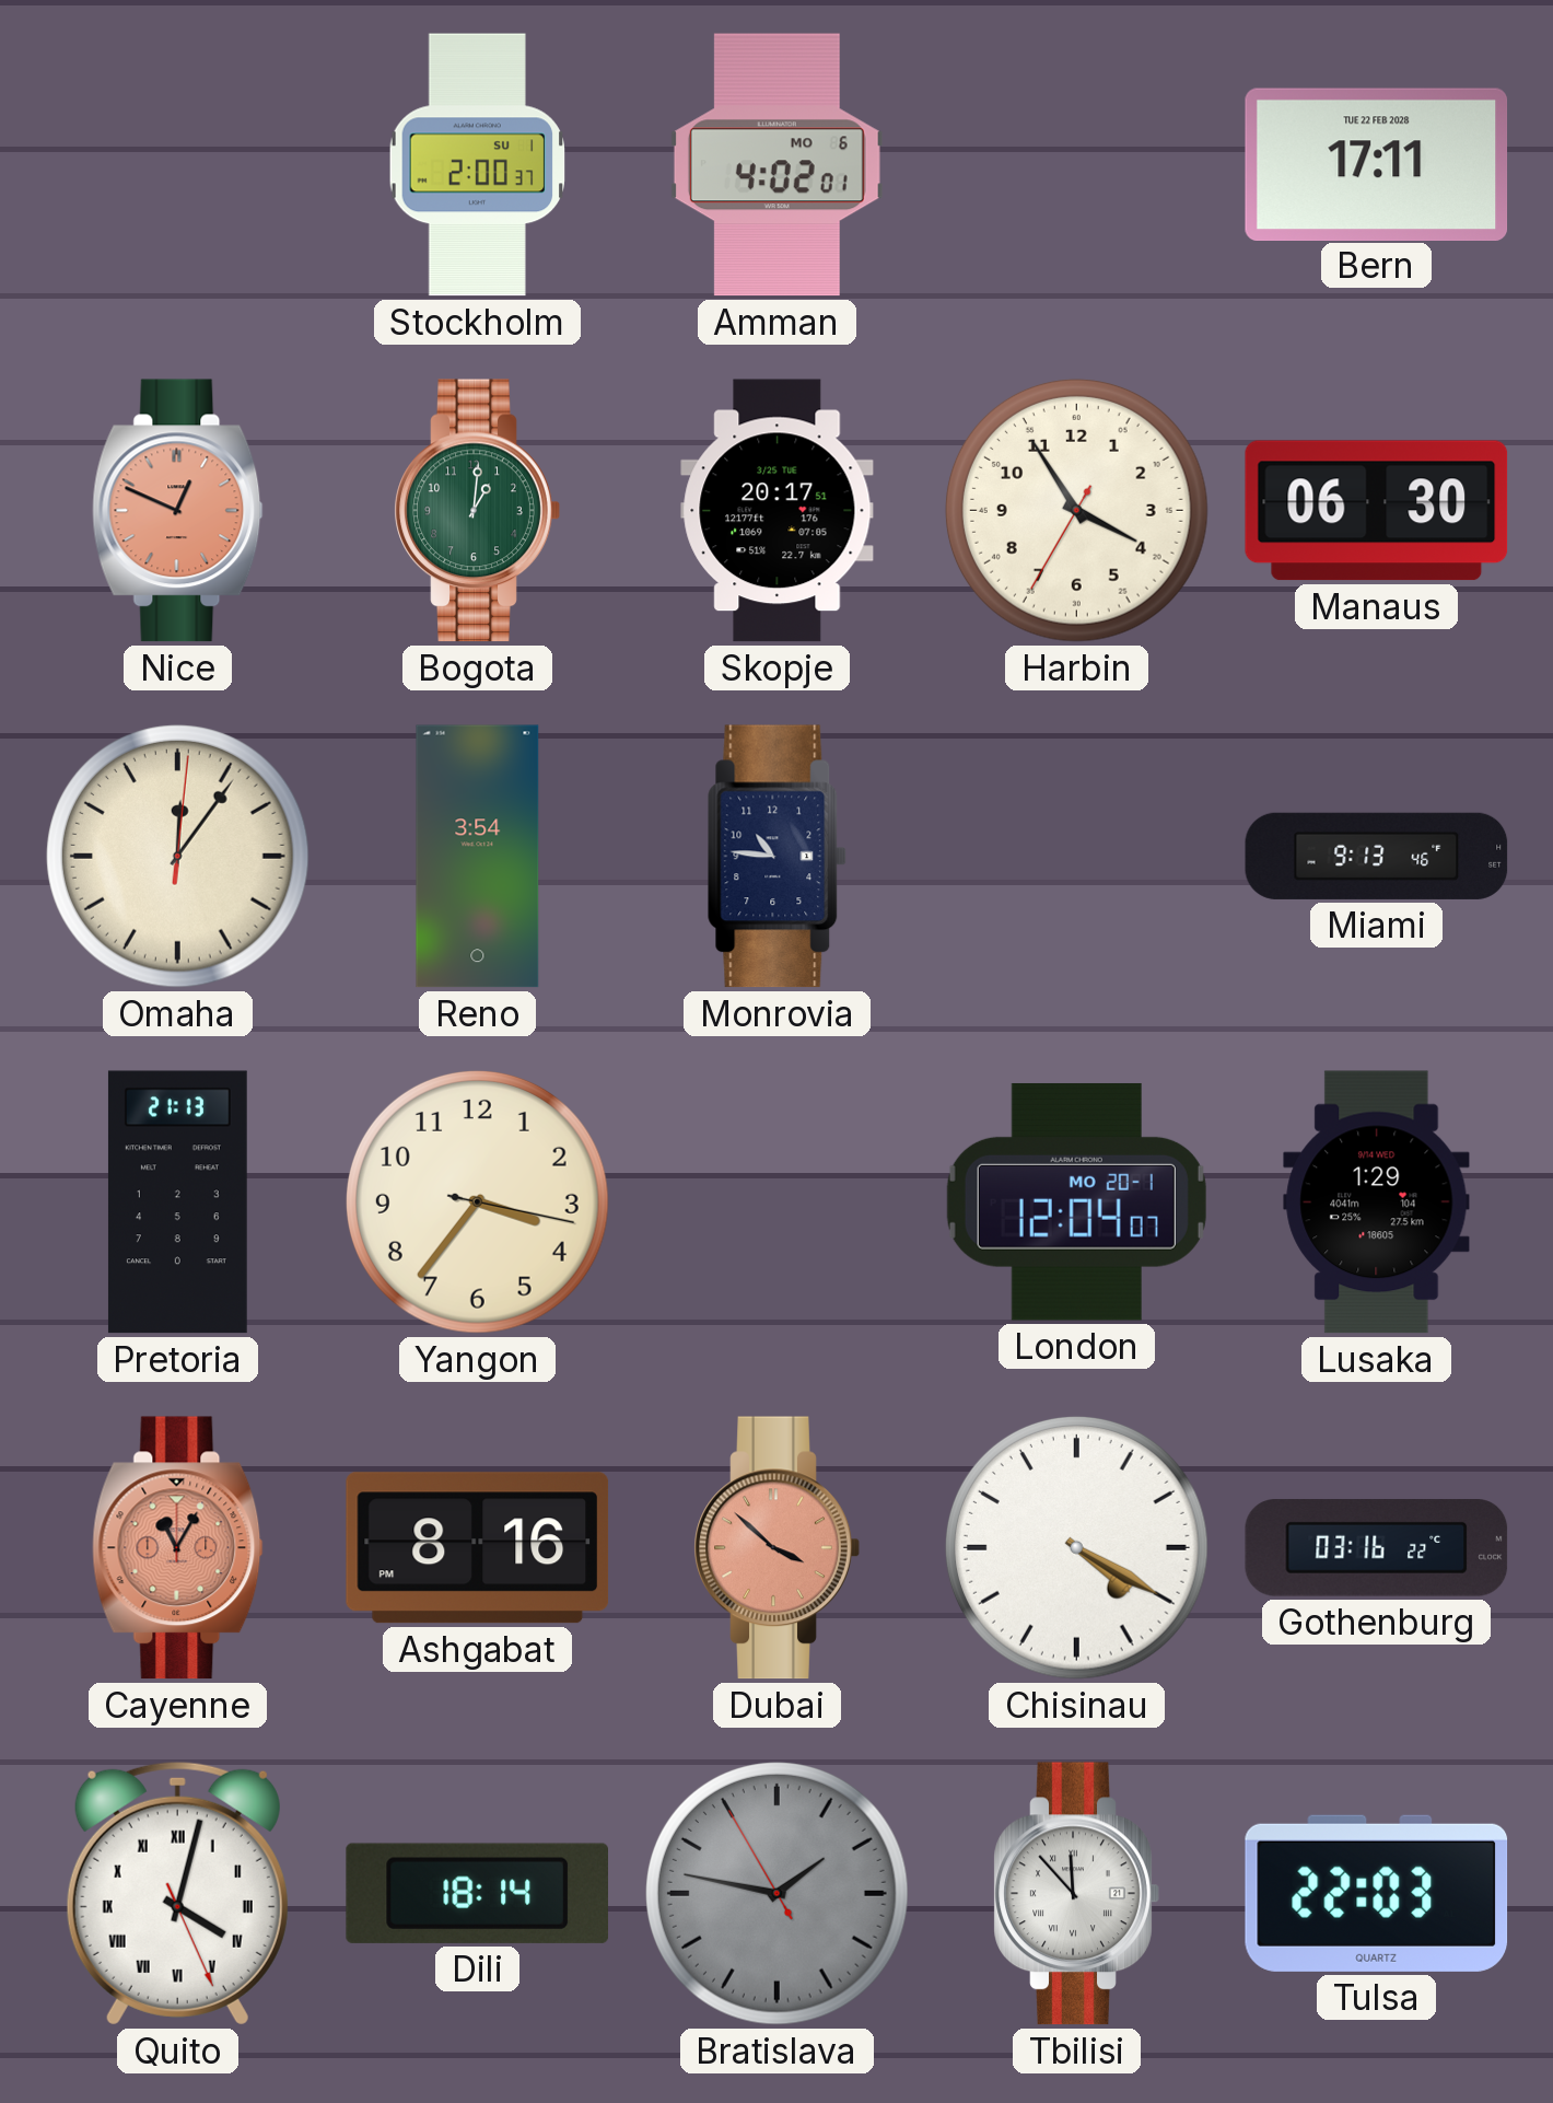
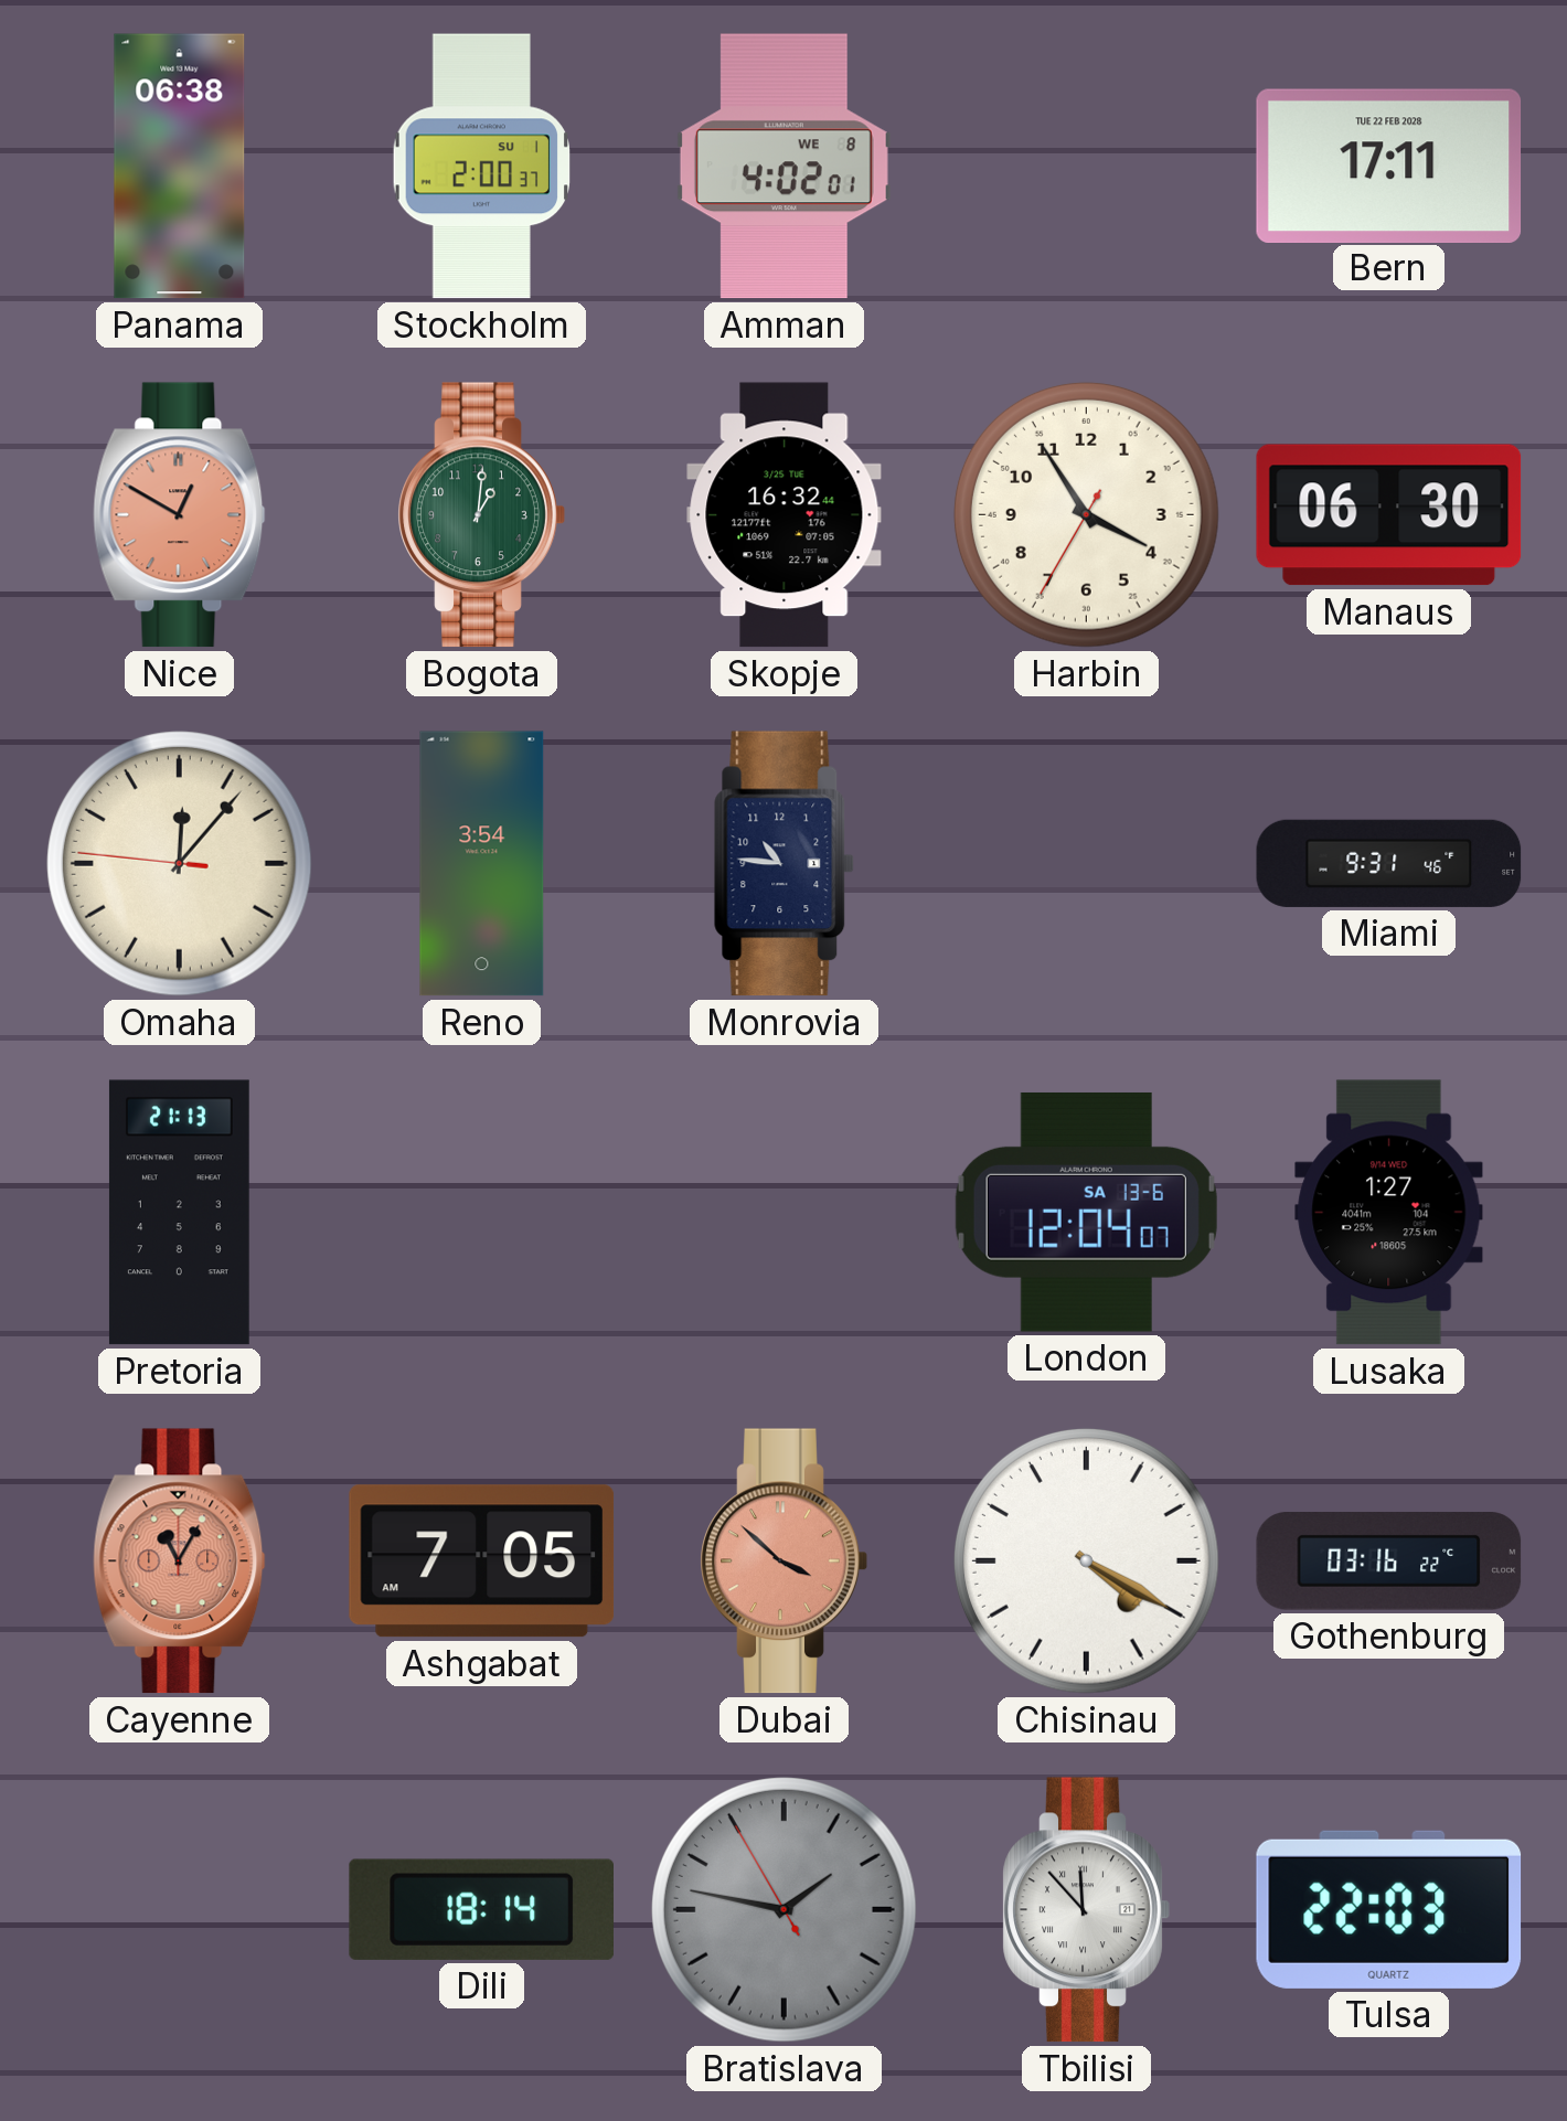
Panama: none -> 06:38 (180, 167)
Amman date: MO 6 -> WE 8 (783, 167)
Nice: 12:49 -> 12:50 (180, 515)
Skopje: 20:17 -> 16:32 (785, 515)
Omaha: 12:06:01 -> 12:06:46 (179, 863)
Miami: 9:13 -> 9:31 (1389, 863)
Yangon: 3:36 -> none (477, 1201)
London date: MO 20-1 -> SA 13-6 (1086, 1212)
Lusaka: 1:29 -> 1:27 (1389, 1213)
Ashgabat: 8:16 -> 7:05 (481, 1562)
Quito: 4:02 -> none (177, 1893)
